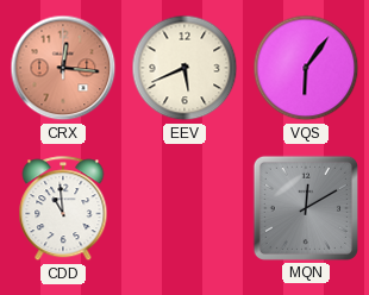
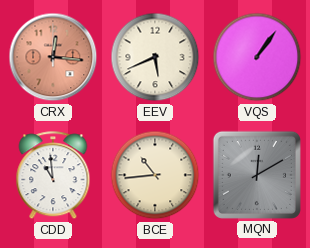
VQS: 6:06 -> 1:06 (257, 57)
BCE: none -> 10:44 (155, 175)
